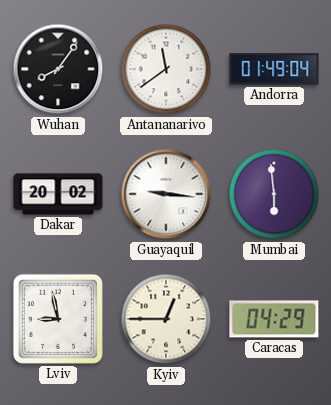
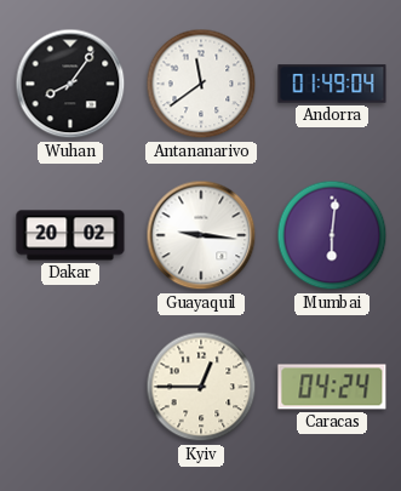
Mumbai: 5:59 -> 6:01 (332, 235)
Lviv: 8:58 -> none (58, 319)
Caracas: 04:29 -> 04:24 (332, 387)
